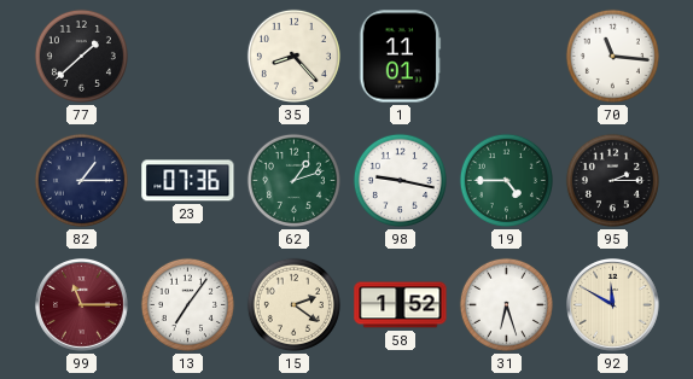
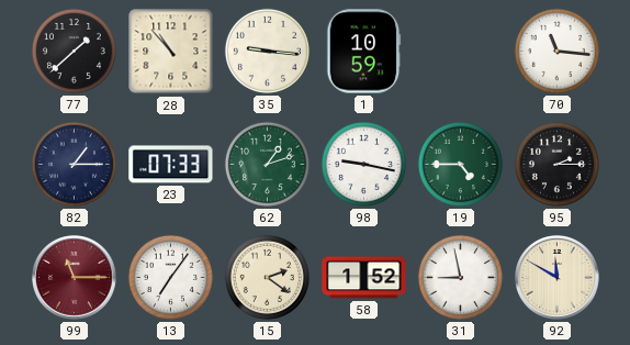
28: none -> 10:53 (171, 52)
35: 8:23 -> 9:16 (267, 51)
1: 11:01 -> 10:59 (364, 52)
23: 07:36 -> 07:33 (171, 165)
31: 6:27 -> 8:58 (460, 277)
